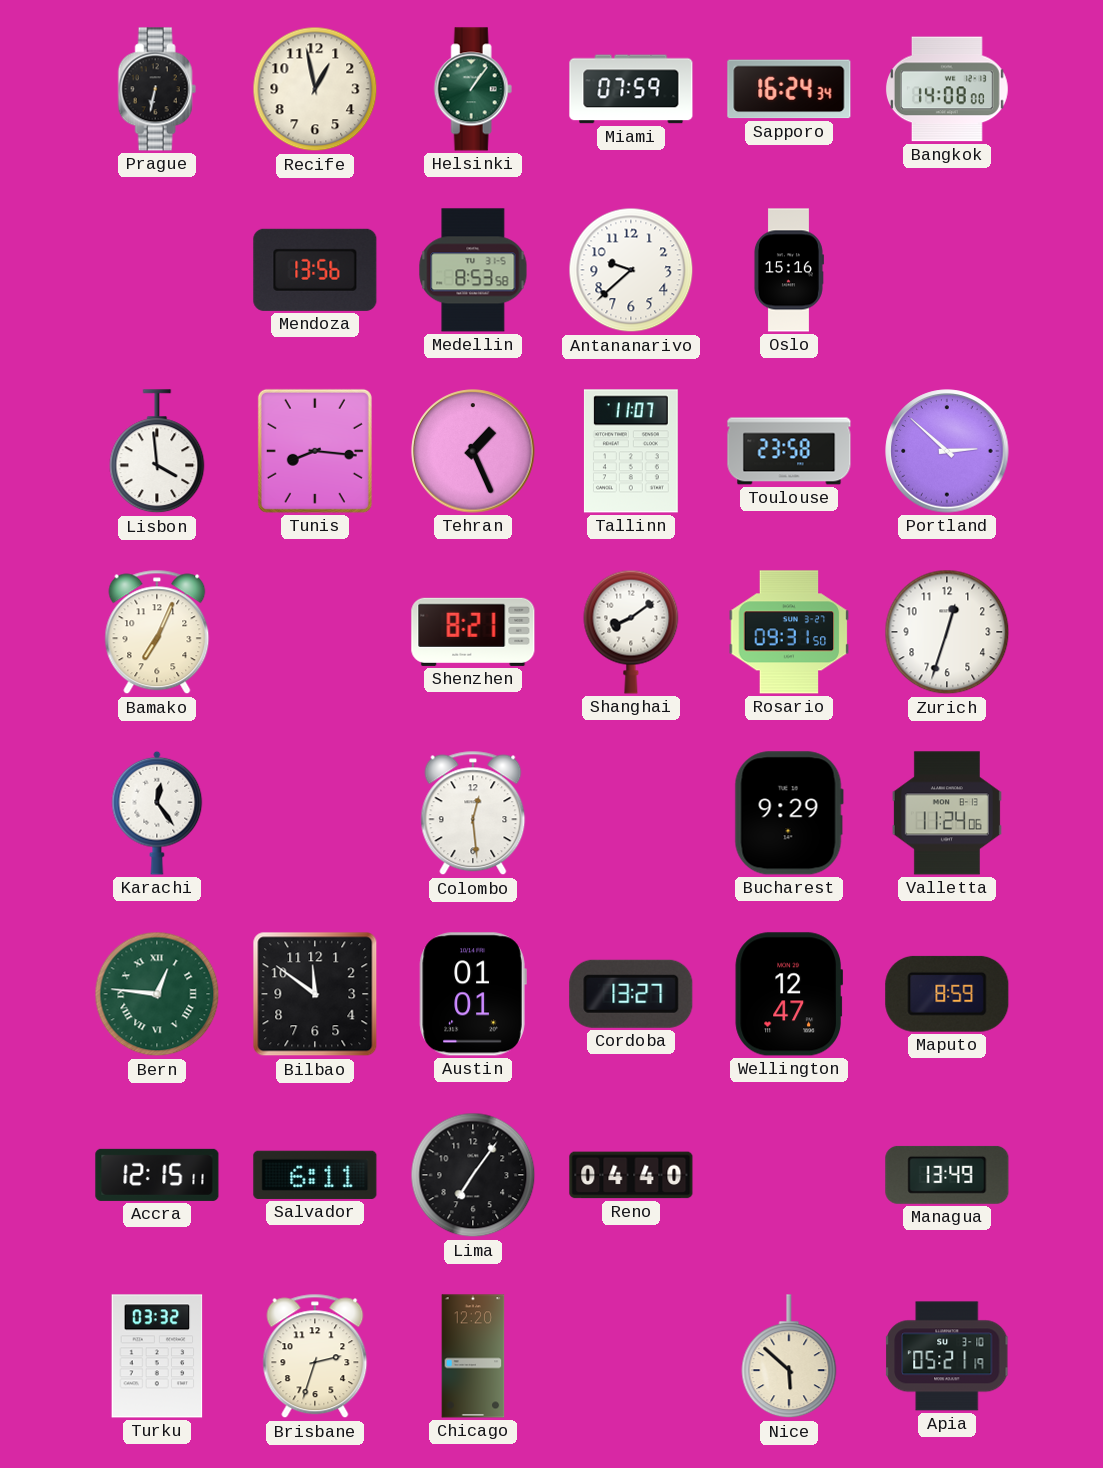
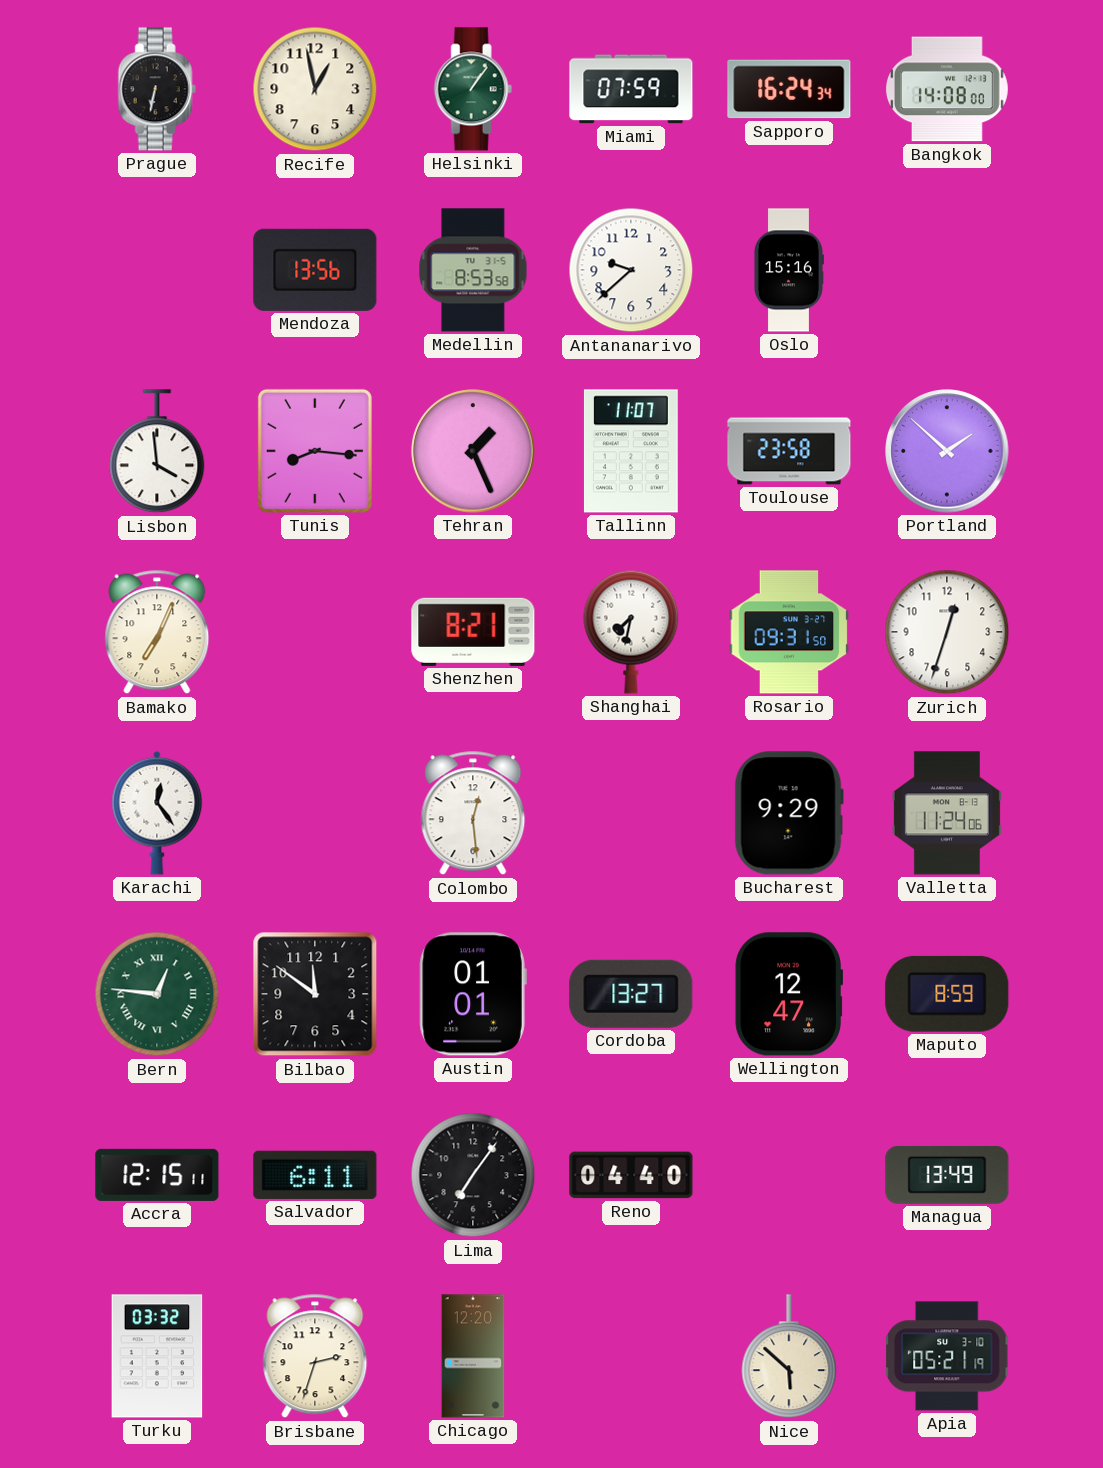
Portland: 2:52 -> 1:52 (947, 451)
Shanghai: 8:09 -> 7:32 (631, 632)
